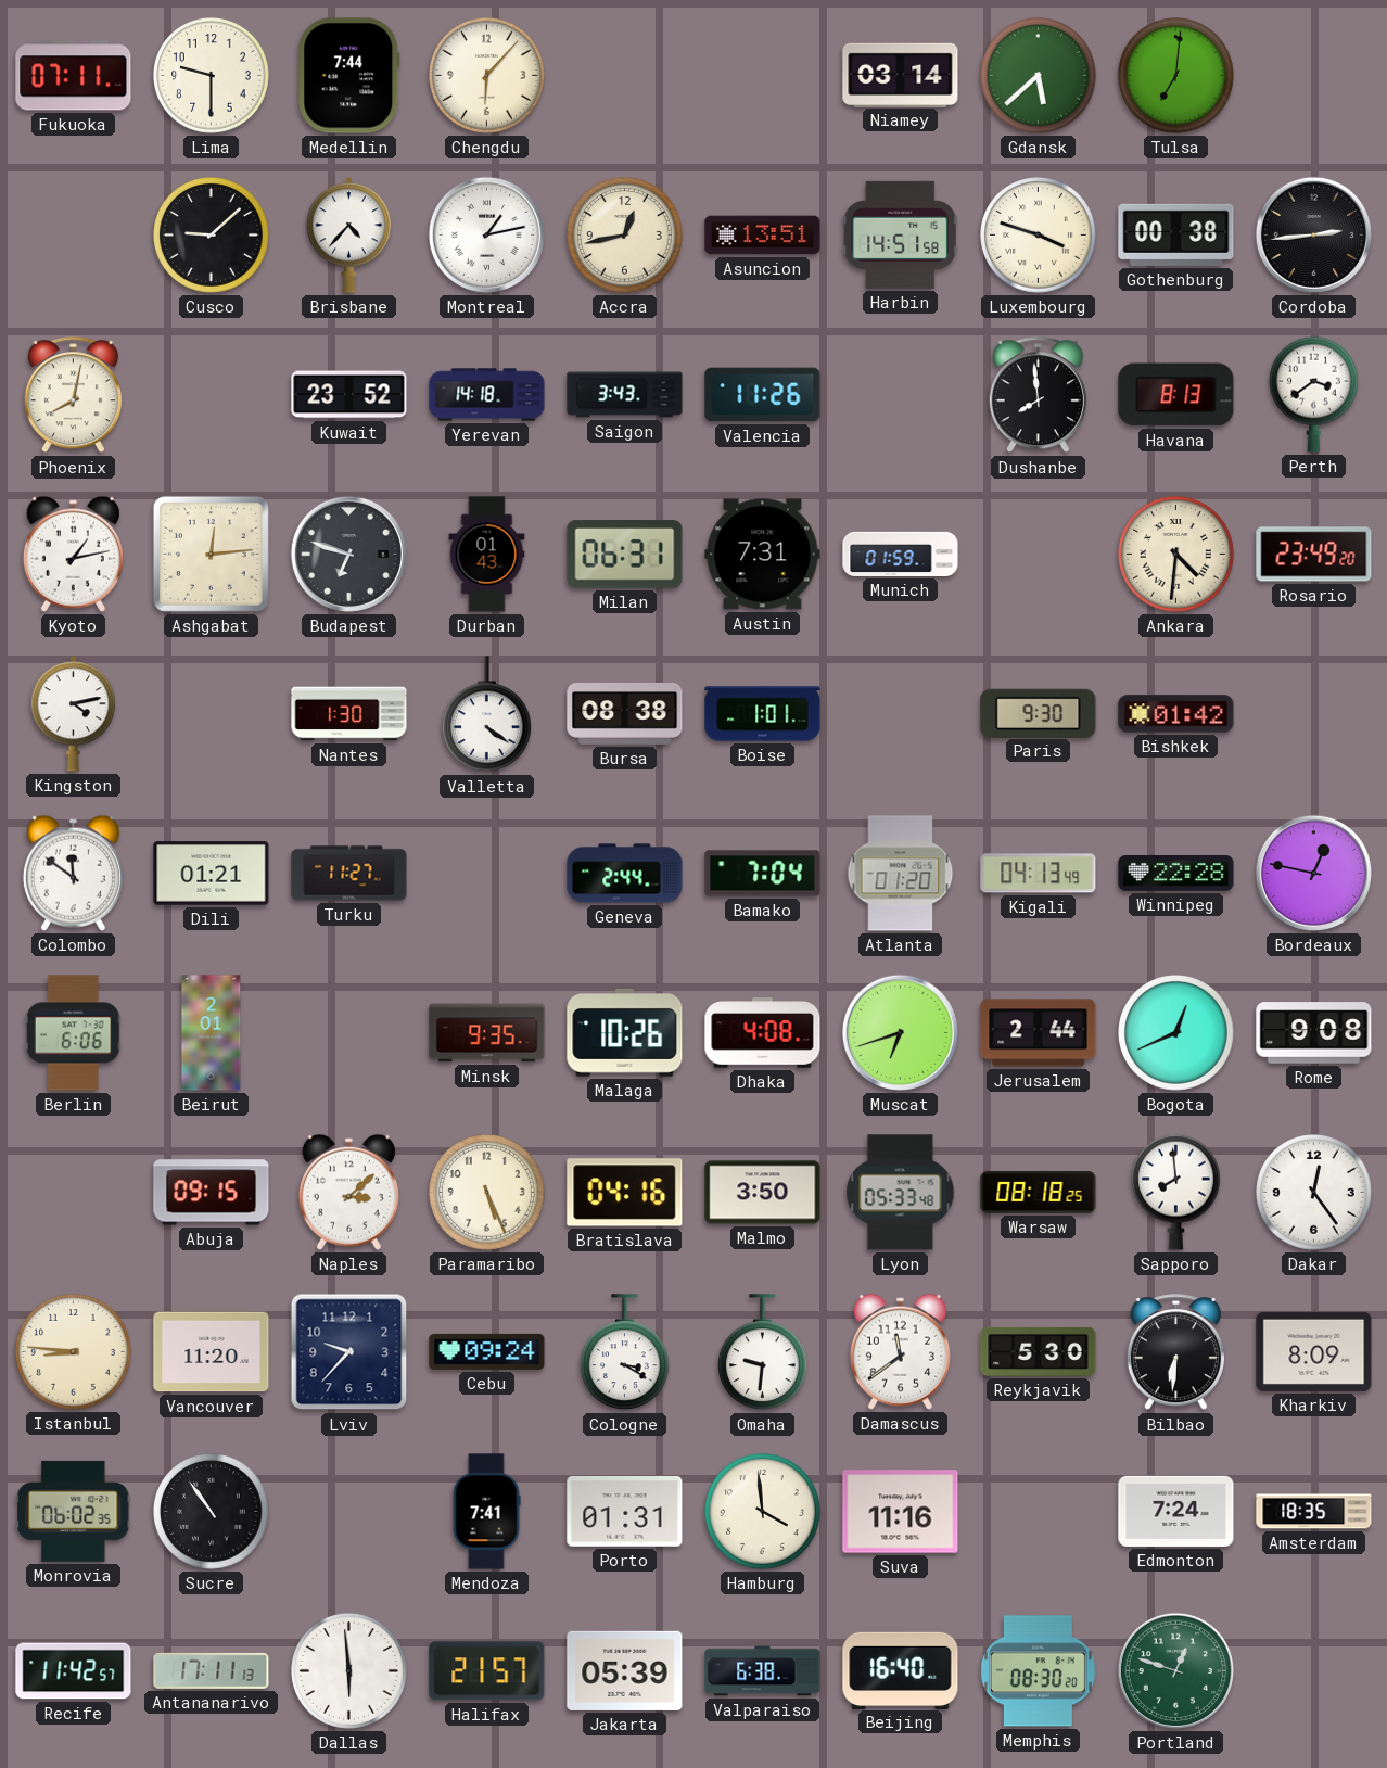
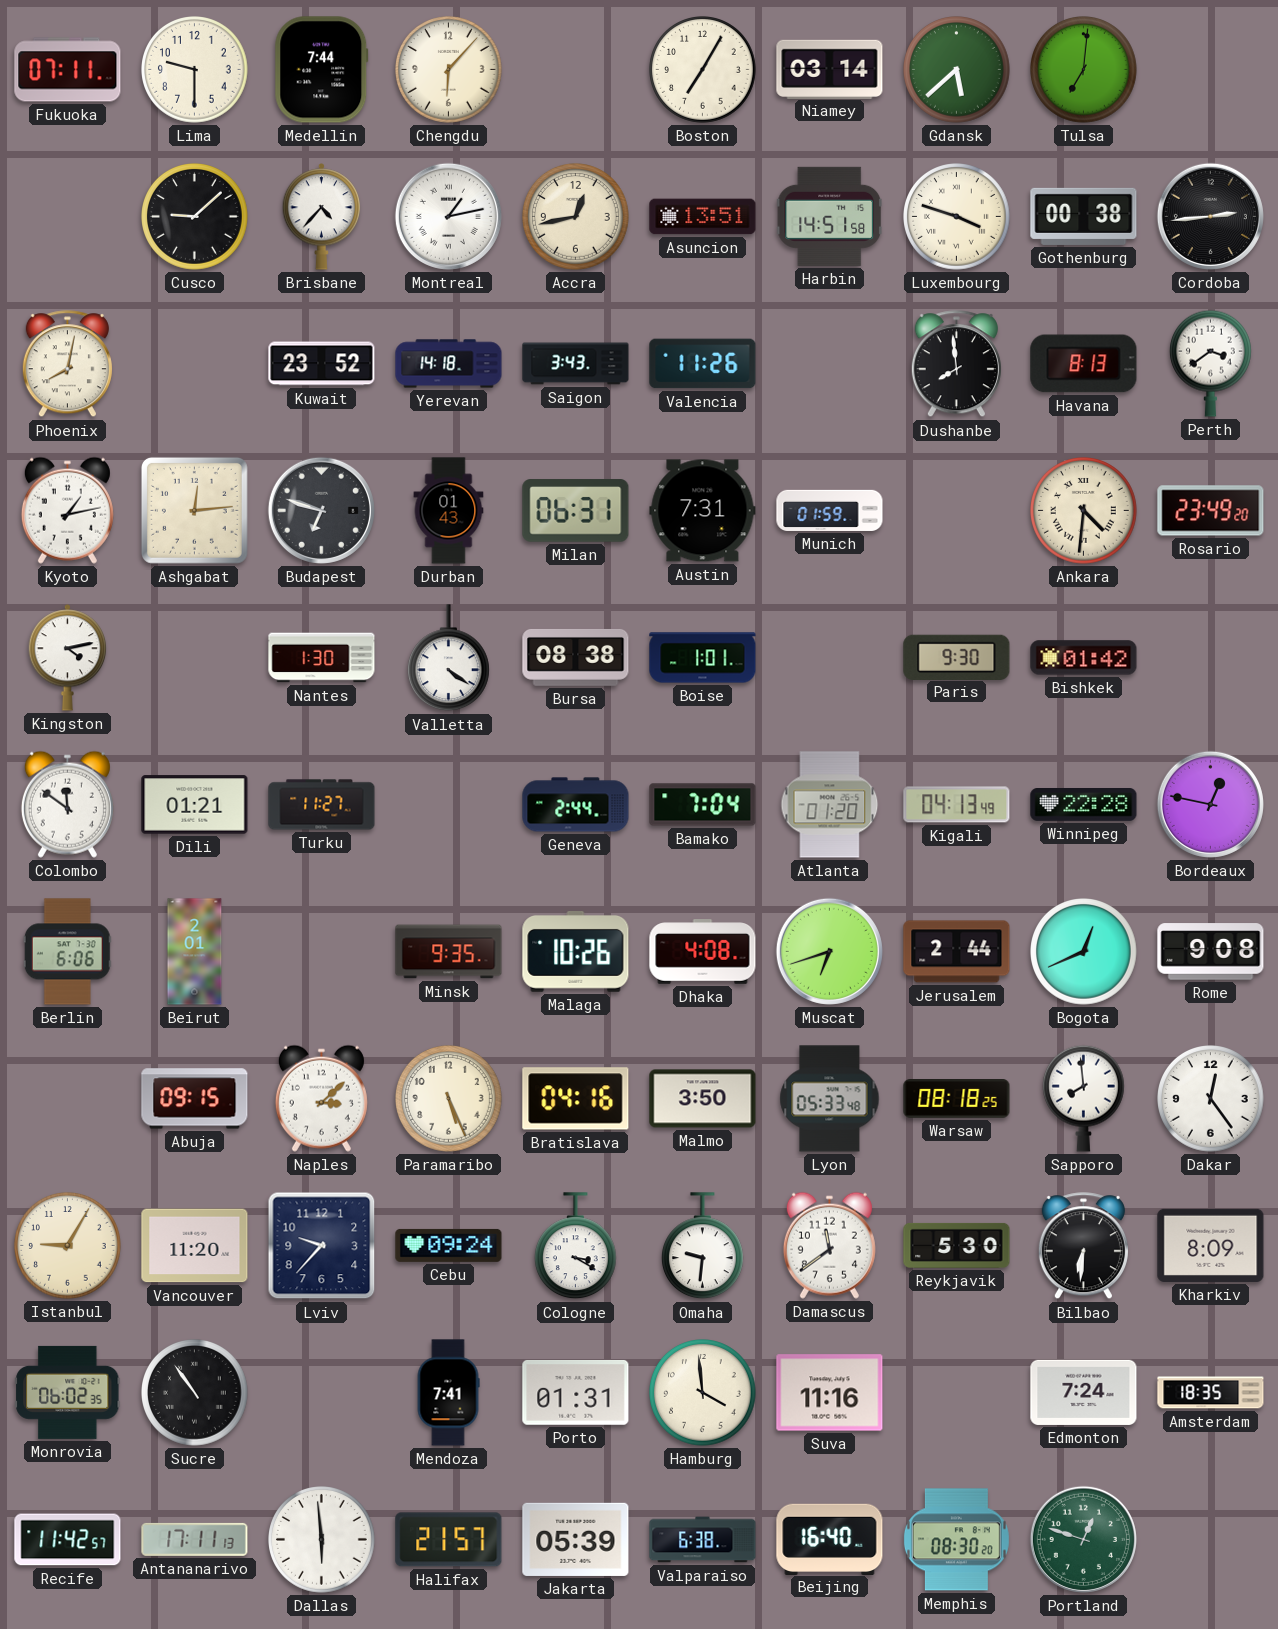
Boston: none -> 7:05 (703, 70)
Istanbul: 8:46 -> 9:05 (68, 1246)
